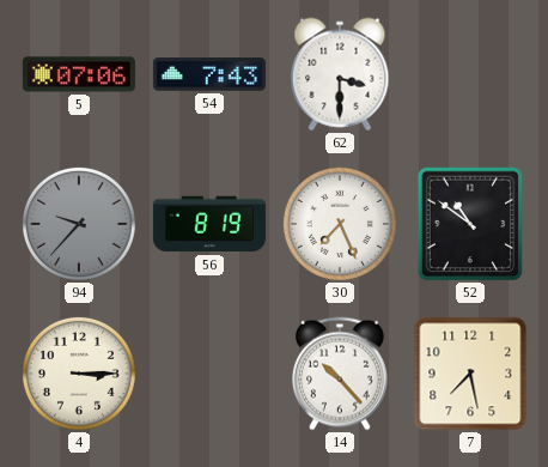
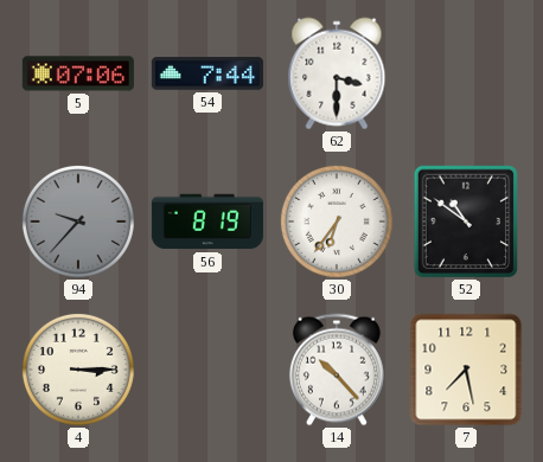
54: 7:43 -> 7:44 (207, 73)
30: 7:26 -> 6:36 (337, 222)
